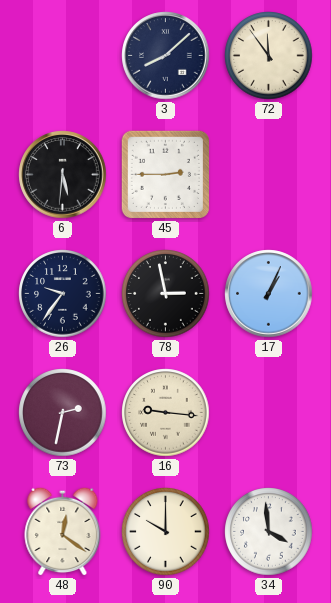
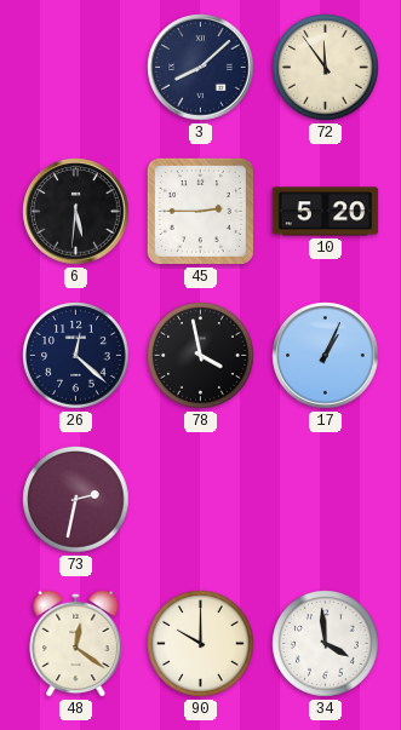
10: none -> 5:20 (326, 212)
26: 9:36 -> 12:22 (76, 356)
78: 2:58 -> 3:58 (201, 356)
16: 9:16 -> none (166, 413)
